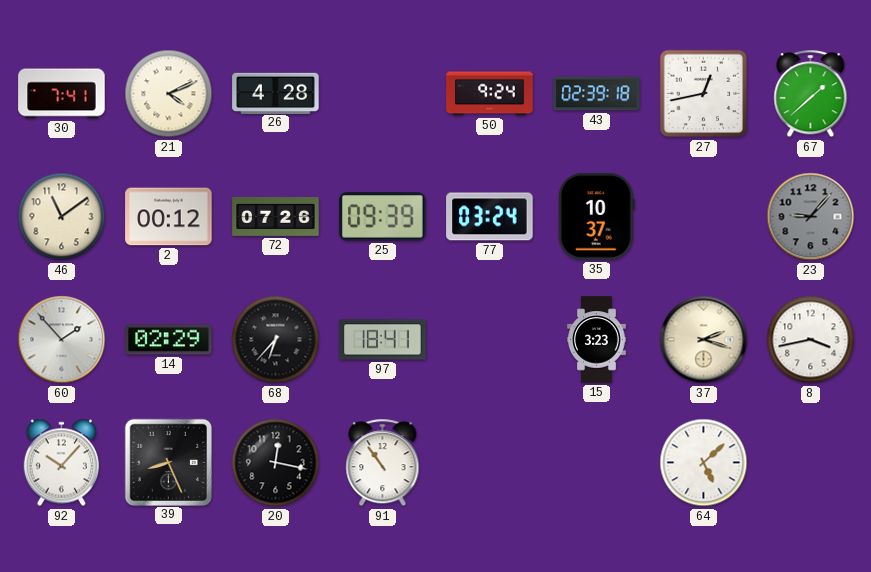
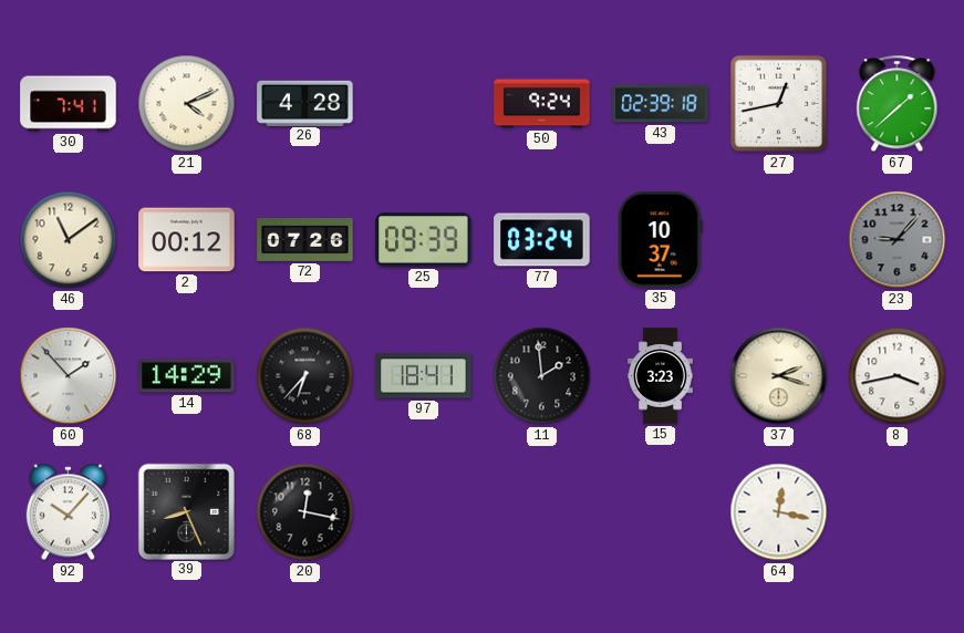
14: 02:29 -> 14:29 (187, 376)
11: none -> 1:59 (542, 376)
91: 10:54 -> none (383, 463)
64: 5:08 -> 12:17 (779, 512)
